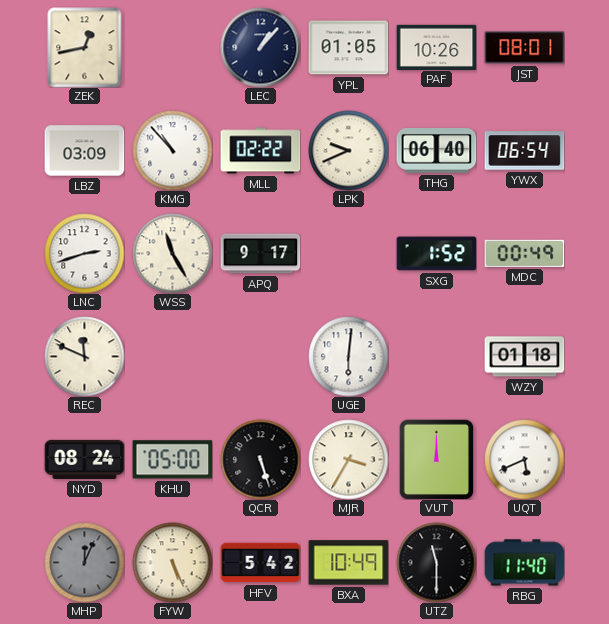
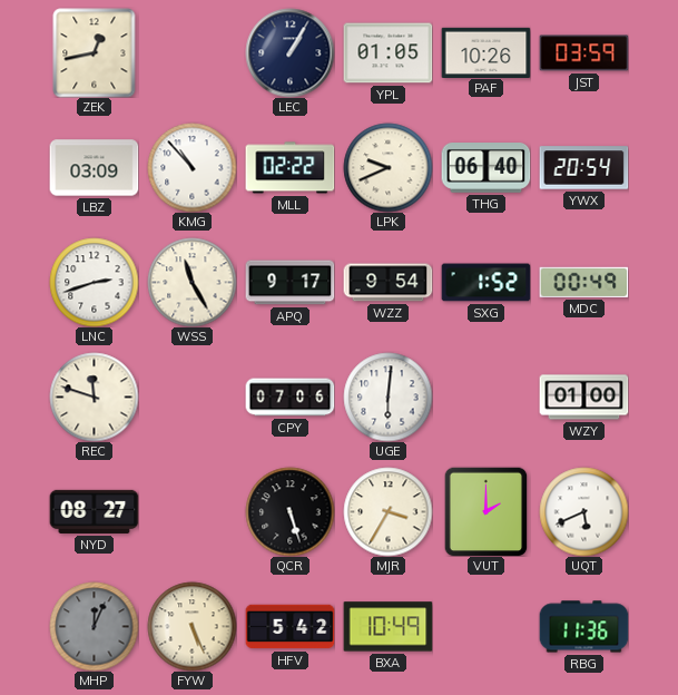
LEC: 1:07 -> 1:05 (289, 52)
JST: 08:01 -> 03:59 (583, 53)
YWX: 06:54 -> 20:54 (583, 168)
WZZ: none -> 9:54 (387, 283)
REC: 11:49 -> 11:48 (94, 397)
CPY: none -> 07:06 (289, 398)
WZY: 01:18 -> 01:00 (583, 398)
NYD: 08:24 -> 08:27 (94, 511)
KHU: 05:00 -> none (172, 460)
VUT: 12:00 -> 2:00 (487, 511)
UTZ: 11:30 -> none (436, 562)
RBG: 11:40 -> 11:36 (583, 627)
